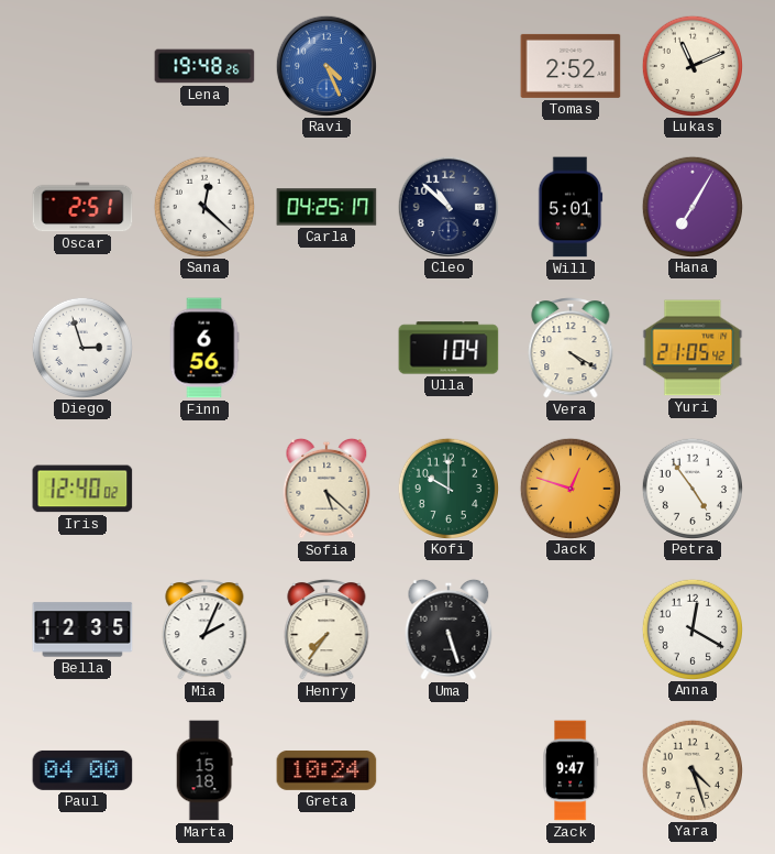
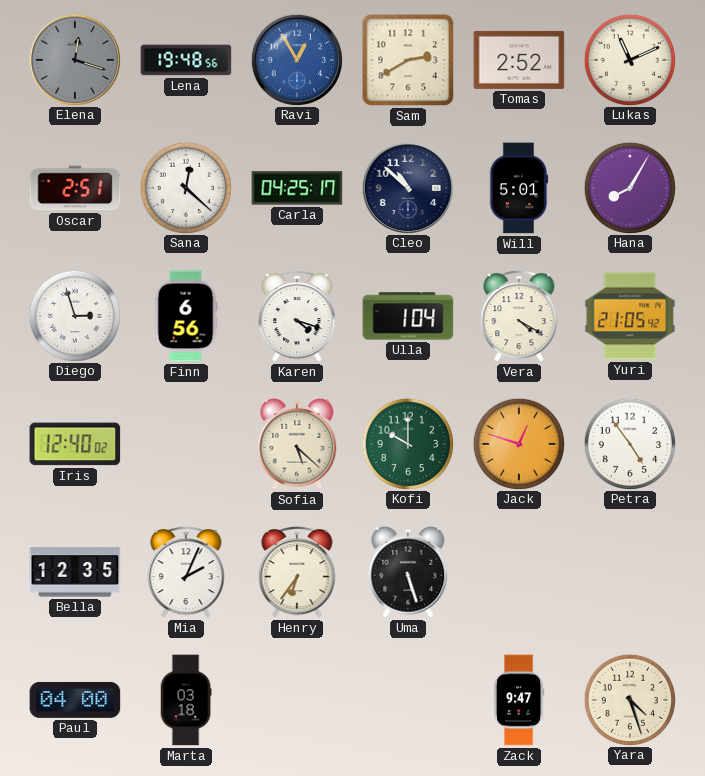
Elena: none -> 12:18 (75, 59)
Lena: 19:48:26 -> 19:48:56 (186, 60)
Ravi: 4:26 -> 12:55 (297, 59)
Sam: none -> 2:40 (408, 60)
Hana: 7:05 -> 8:05 (629, 187)
Karen: none -> 4:18 (297, 317)
Henry: 7:36 -> 6:36 (297, 573)
Anna: 12:20 -> none (691, 628)
Marta: 15:18 -> 03:18 (186, 700)
Greta: 10:24 -> none (326, 770)
